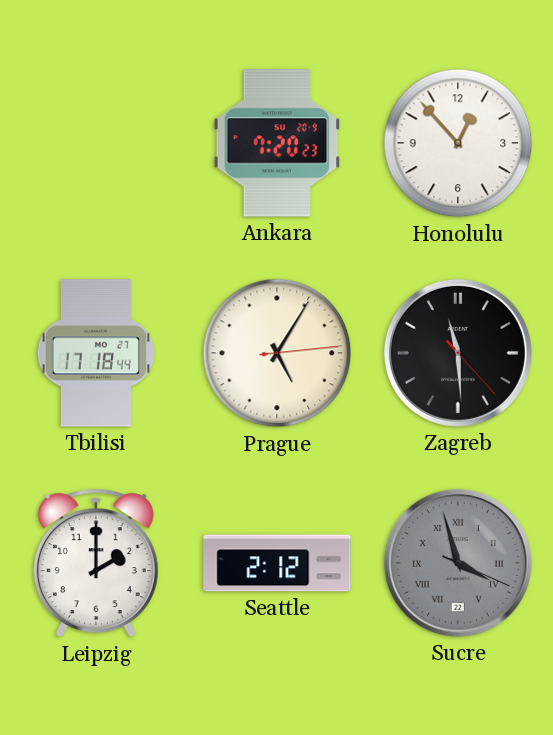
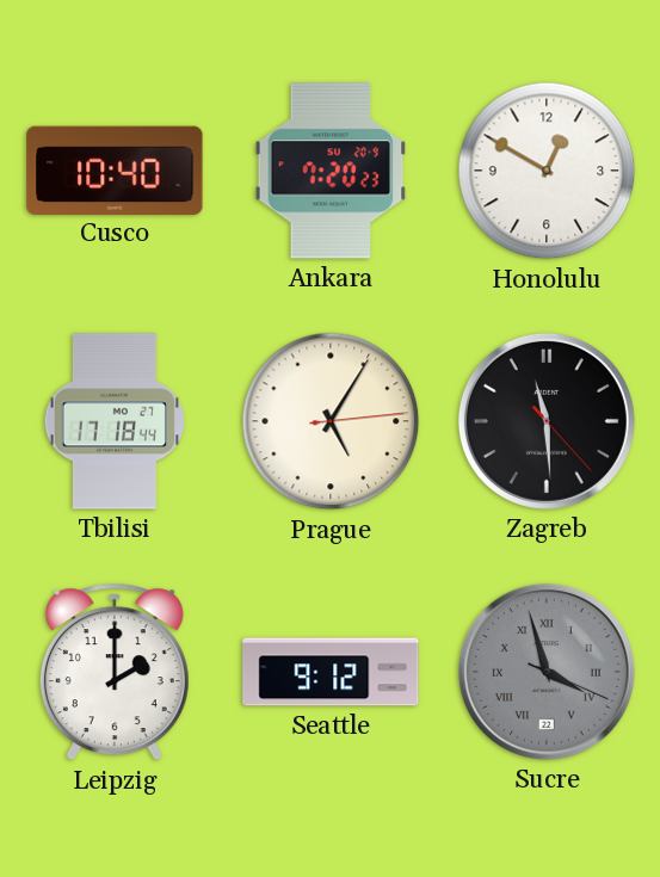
Cusco: none -> 10:40 (115, 169)
Honolulu: 12:53 -> 12:50 (547, 171)
Seattle: 2:12 -> 9:12 (331, 672)
